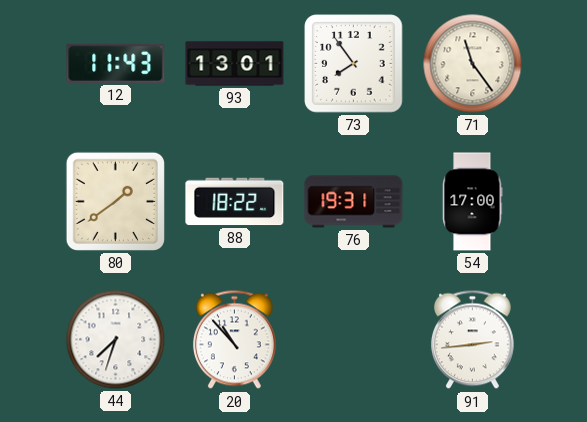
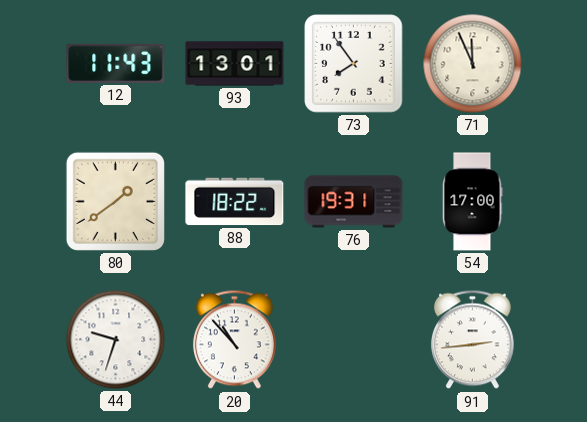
71: 11:24 -> 11:56 (473, 64)
44: 7:33 -> 9:33 (116, 340)
